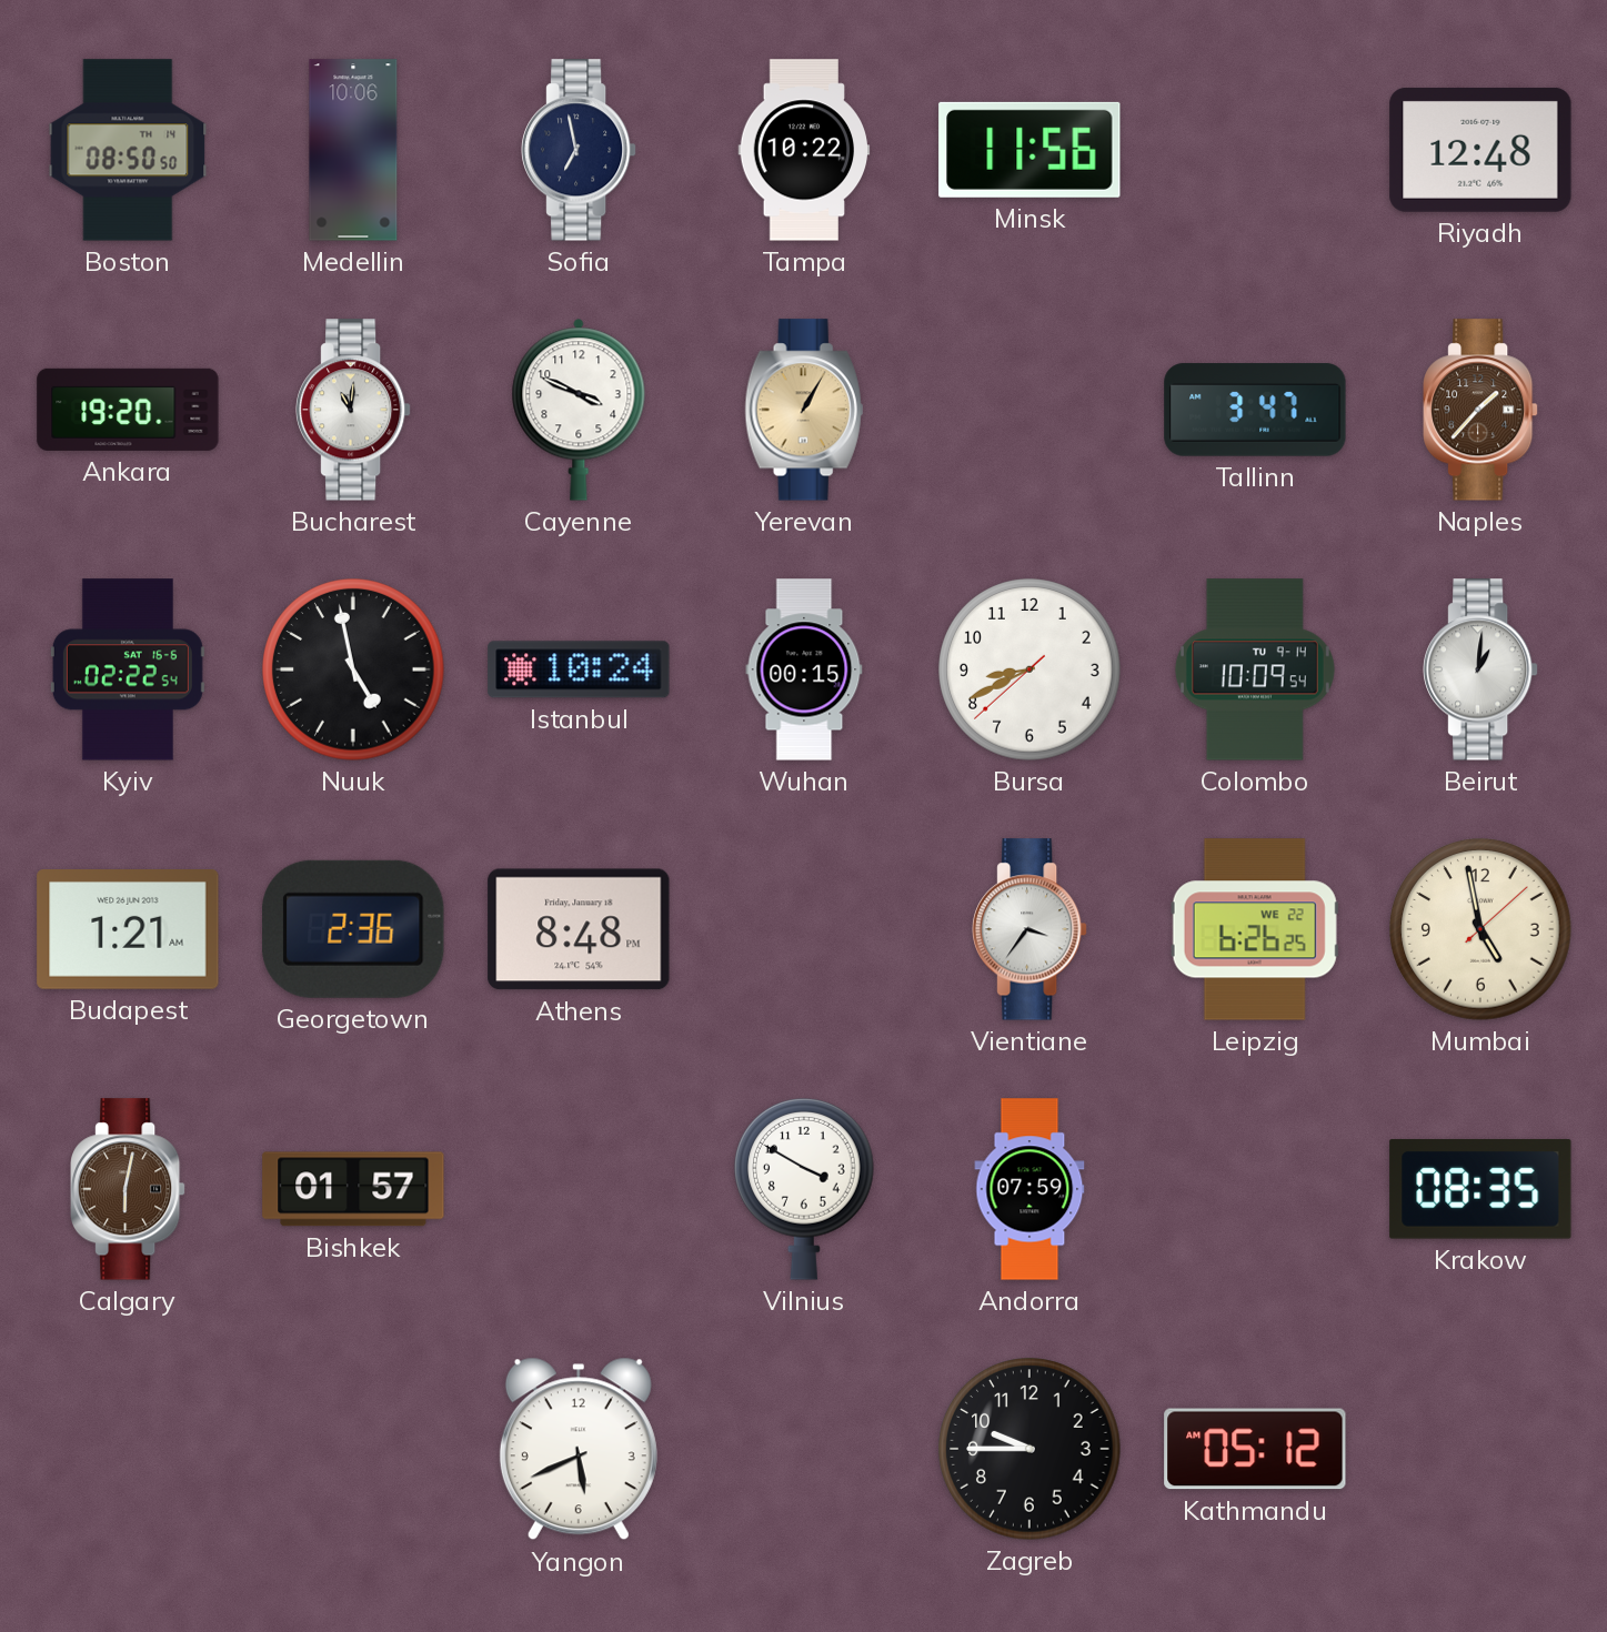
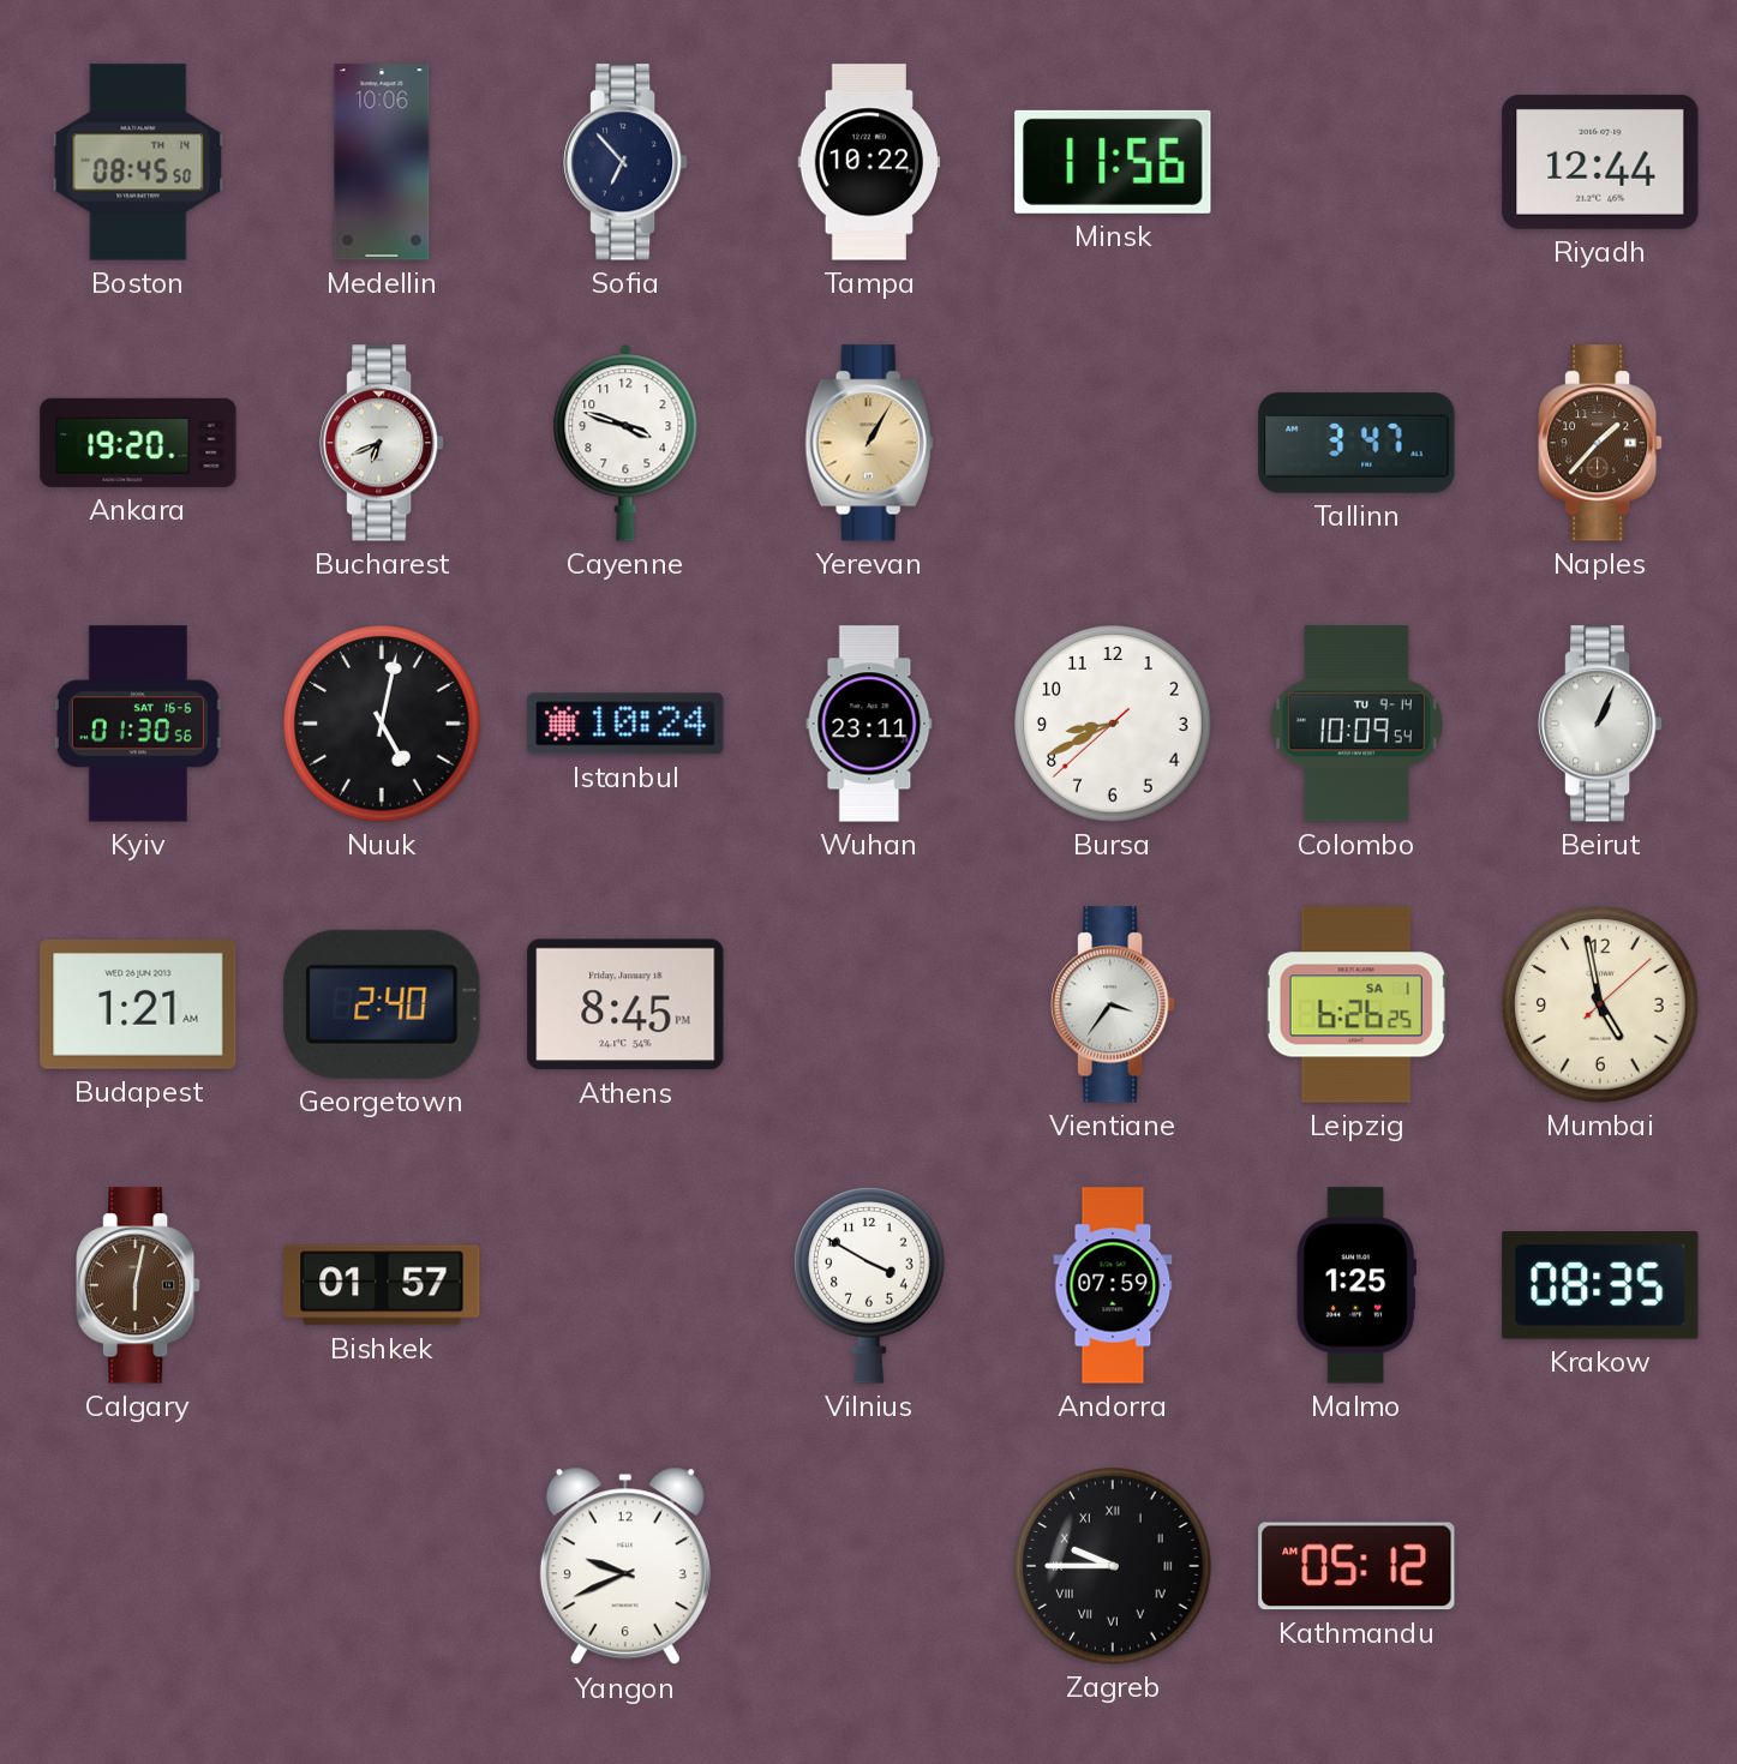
Boston: 08:50 -> 08:45 (138, 162)
Sofia: 6:58 -> 6:53 (627, 162)
Riyadh: 12:48 -> 12:44 (1600, 162)
Bucharest: 11:01 -> 6:41 (383, 443)
Cayenne: 3:49 -> 3:48 (625, 443)
Kyiv: 02:22 -> 01:30 (138, 724)
Nuuk: 4:58 -> 5:02 (382, 724)
Wuhan: 00:15 -> 23:11 (869, 724)
Beirut: 1:01 -> 1:04 (1601, 724)
Georgetown: 2:36 -> 2:40 (382, 1004)
Athens: 8:48 -> 8:45 (625, 1004)
Leipzig date: WE 22 -> SA 1 (1356, 1004)
Malmo: none -> 1:25 (1356, 1285)
Yangon: 5:41 -> 9:41 (625, 1566)
Zagreb numerals: Arabic -> Roman (1113, 1566)
